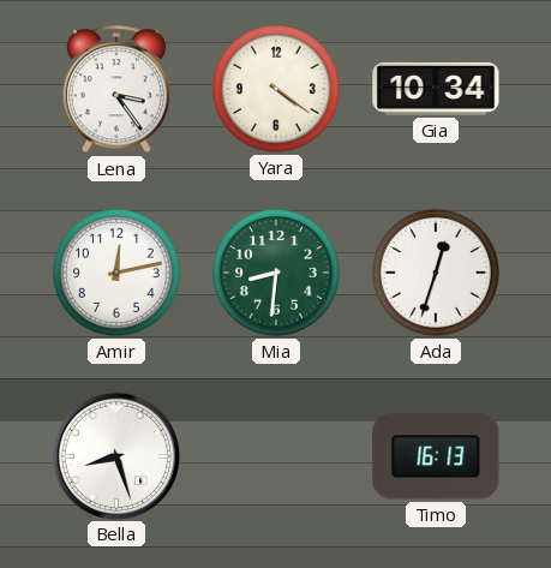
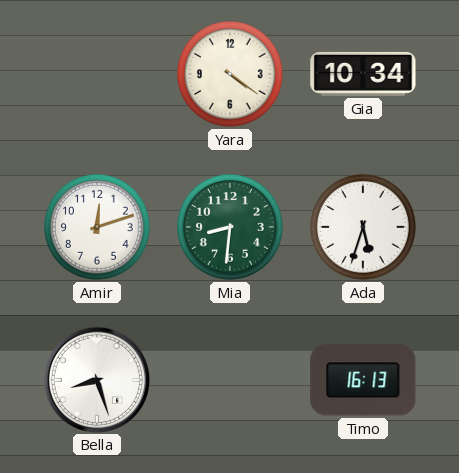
Lena: 3:24 -> none (116, 90)
Amir: 12:13 -> 12:12 (97, 227)
Ada: 12:33 -> 5:33 (363, 227)
